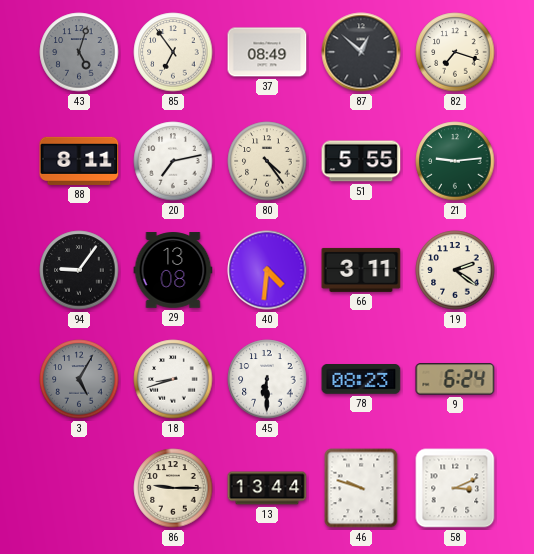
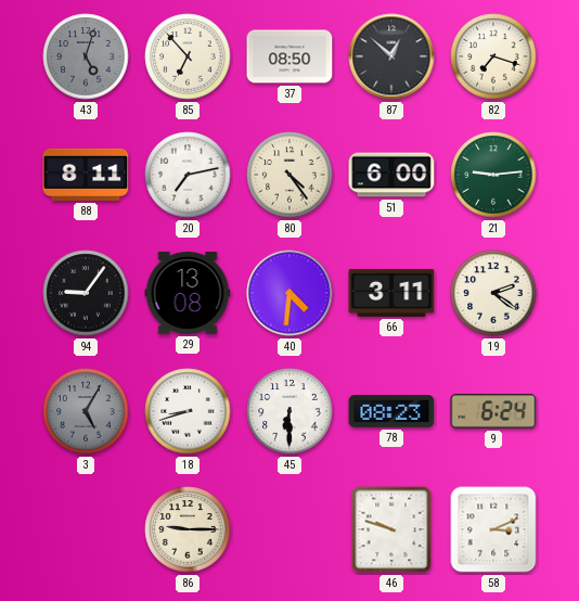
85: 6:54 -> 6:53 (188, 56)
37: 08:49 -> 08:50 (289, 56)
51: 5:55 -> 6:00 (391, 175)
13: 13:44 -> none (267, 488)
